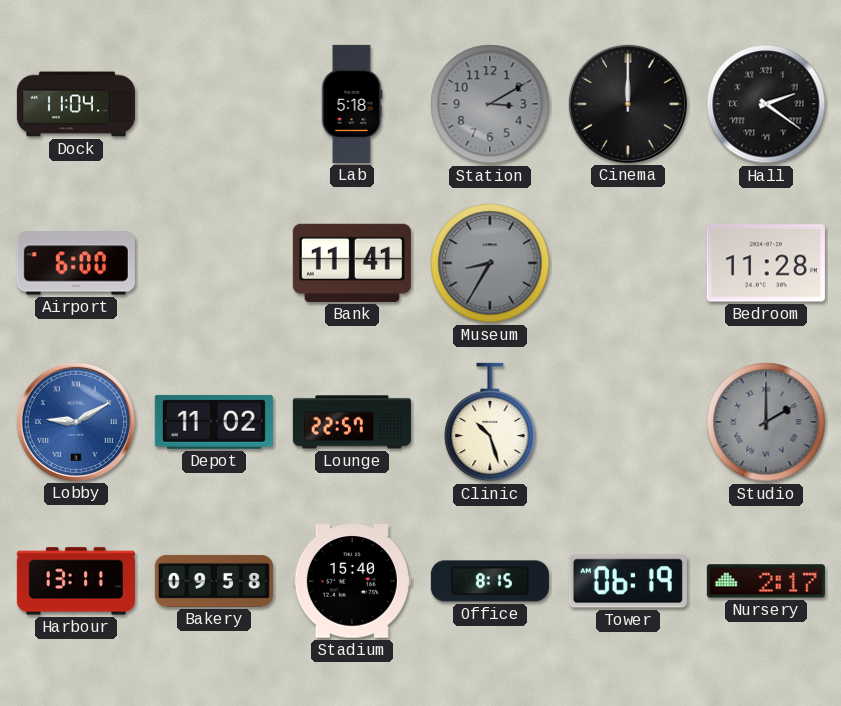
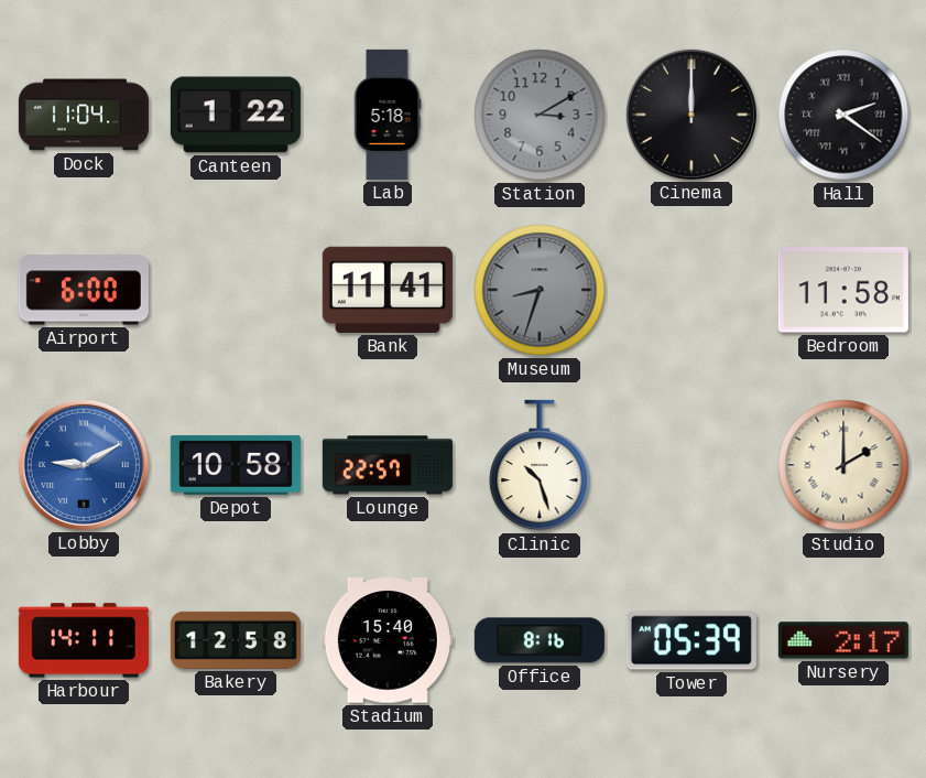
Canteen: none -> 1:22 (236, 115)
Museum: 8:35 -> 8:33 (540, 290)
Bedroom: 11:28 -> 11:58 (843, 290)
Depot: 11:02 -> 10:58 (236, 465)
Studio dial: grey -> cream (843, 465)
Harbour: 13:11 -> 14:11 (84, 640)
Bakery: 09:58 -> 12:58 (236, 640)
Office: 8:15 -> 8:16 (540, 640)
Tower: 06:19 -> 05:39 (691, 640)
